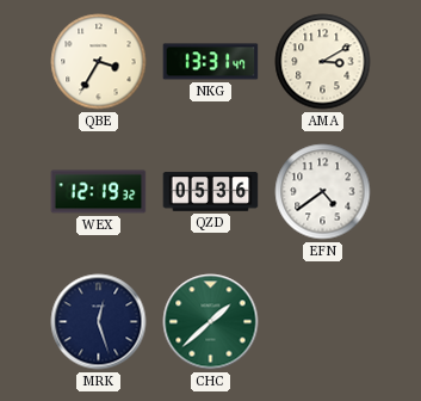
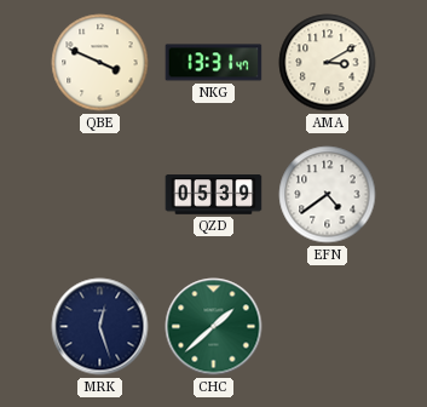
QBE: 3:35 -> 3:49 (100, 63)
WEX: 12:19 -> none (99, 192)
QZD: 05:36 -> 05:39 (214, 195)
